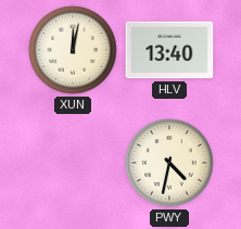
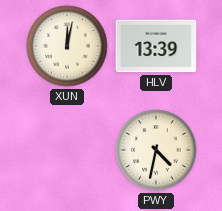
HLV: 13:40 -> 13:39 (156, 46)
